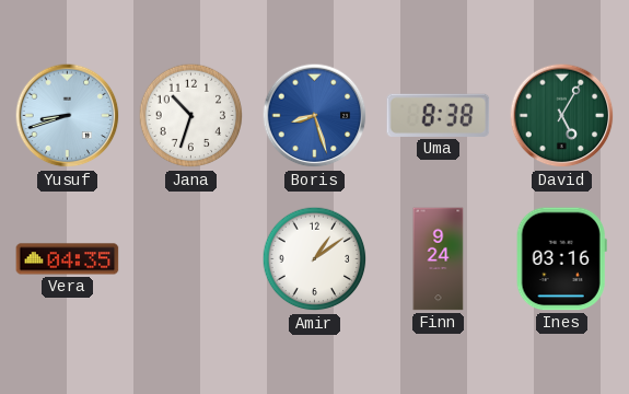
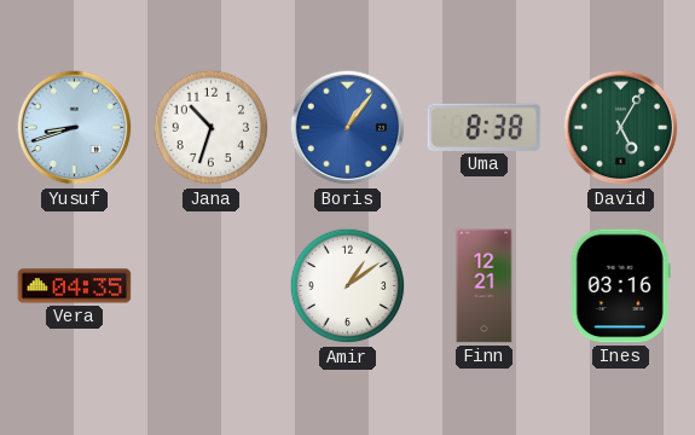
Boris: 8:27 -> 1:06 (348, 128)
Finn: 9:24 -> 12:21 (485, 286)
